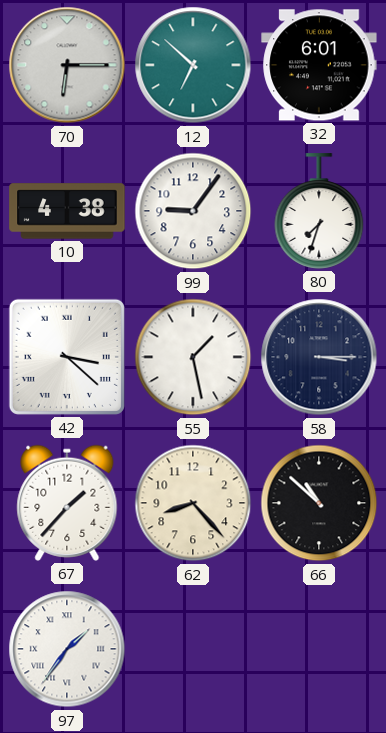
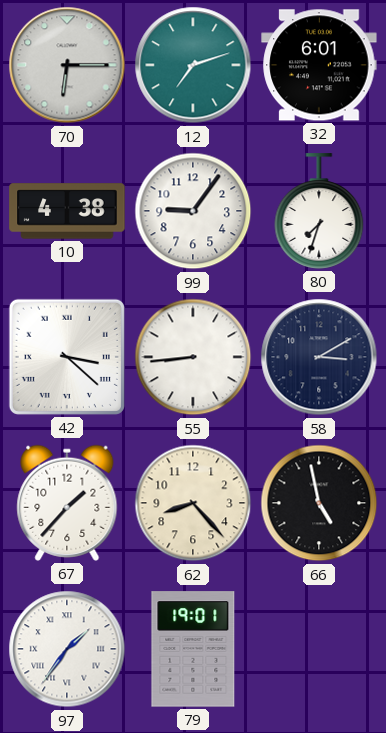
12: 6:52 -> 7:12 (193, 65)
55: 1:28 -> 8:44 (193, 357)
58: 3:15 -> 3:10 (319, 357)
66: 10:52 -> 4:58 (319, 503)
79: none -> 19:01 (193, 649)
